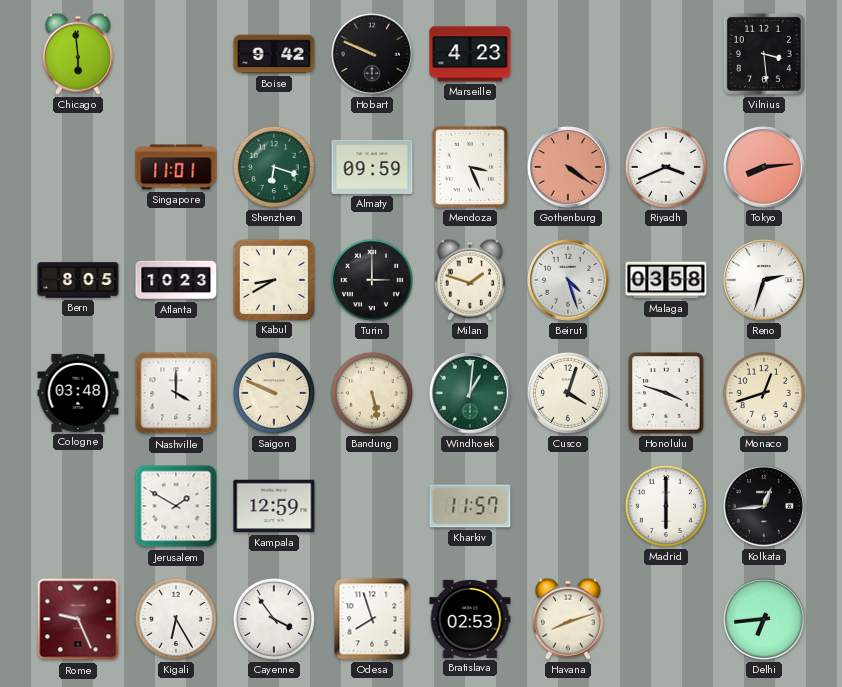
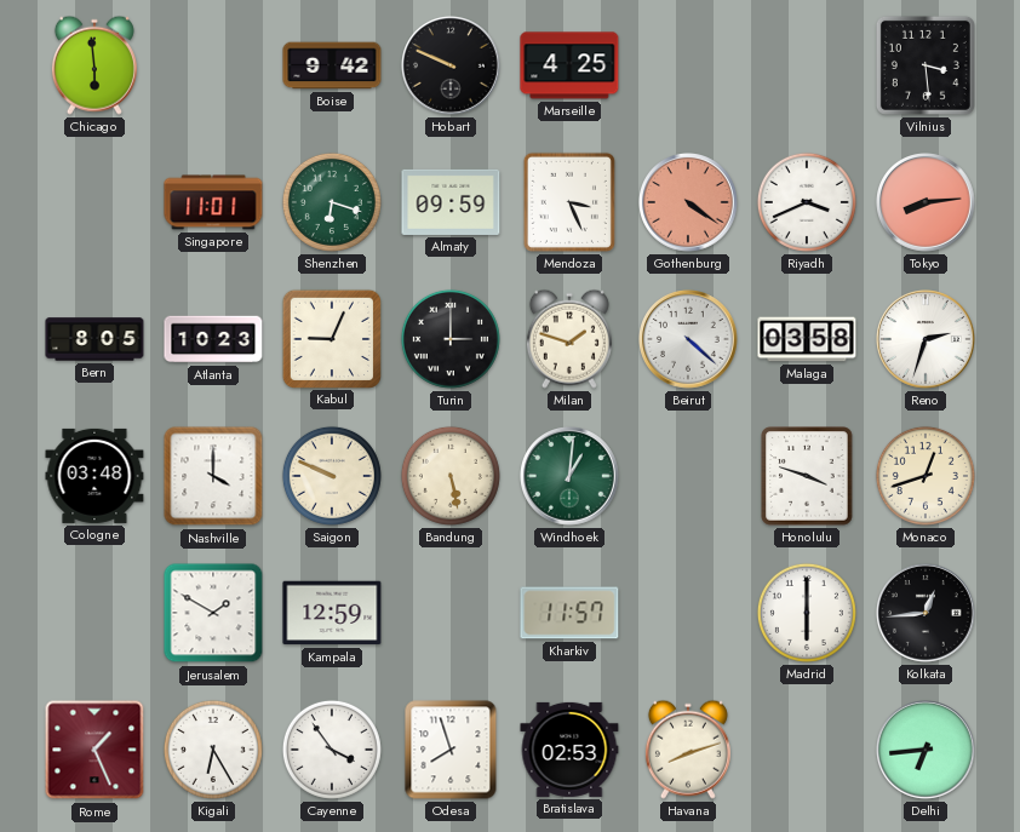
Marseille: 4:23 -> 4:25 (569, 65)
Kabul: 8:40 -> 9:04 (331, 338)
Beirut: 4:27 -> 4:22 (689, 340)
Cusco: 4:03 -> none (568, 393)
Rome: 9:26 -> 1:26 (94, 750)
